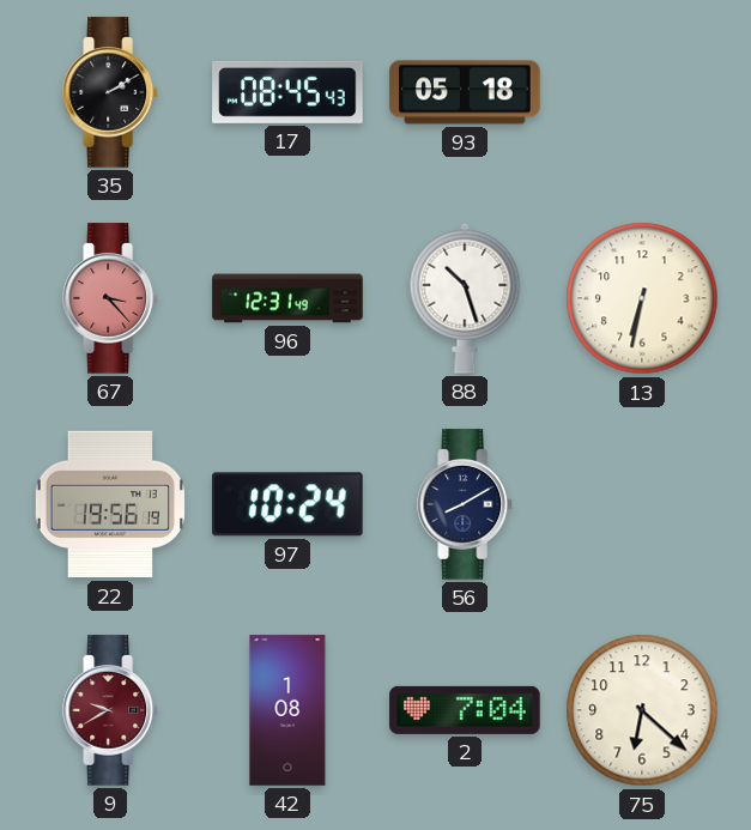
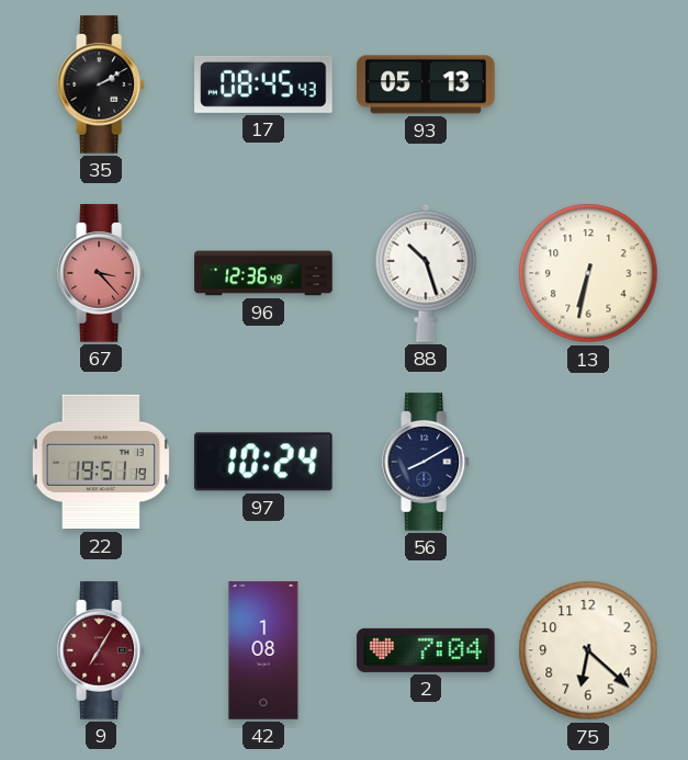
93: 05:18 -> 05:13 (426, 84)
96: 12:31 -> 12:36 (263, 273)
22: 19:56 -> 19:51 (101, 462)
9: 9:40 -> 7:05 (102, 650)
